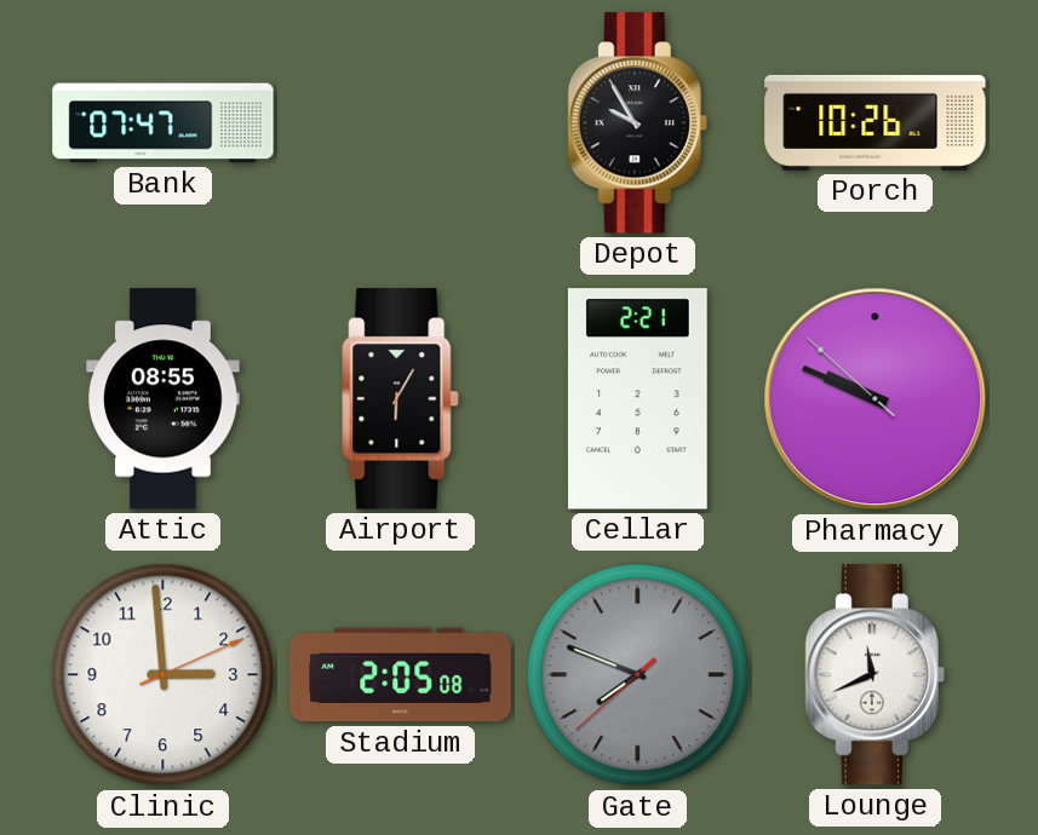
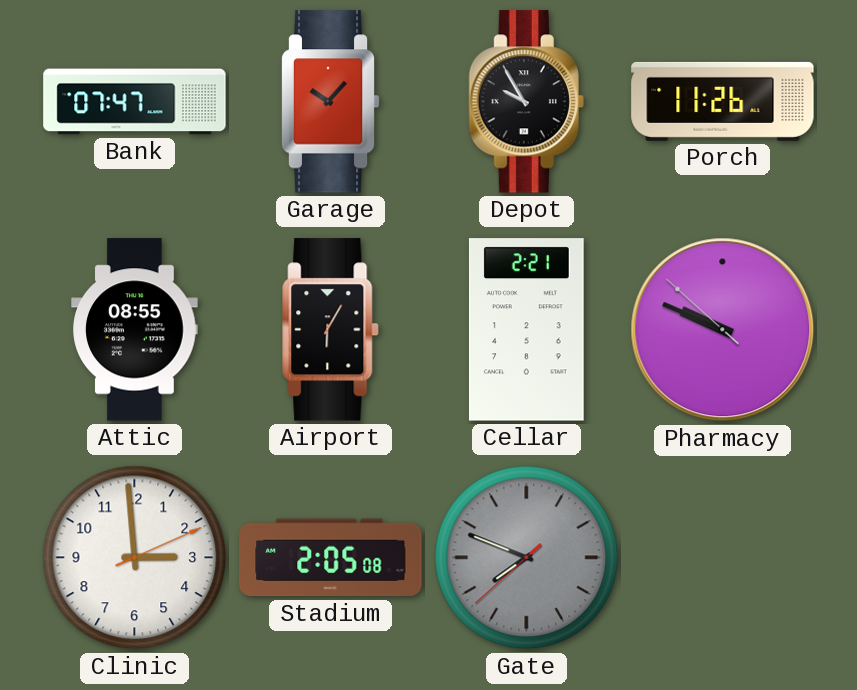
Garage: none -> 10:07 (330, 102)
Porch: 10:26 -> 11:26 (723, 101)
Lounge: 11:41 -> none (874, 675)
